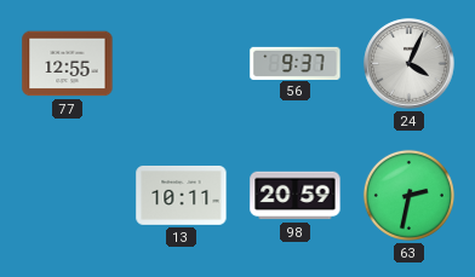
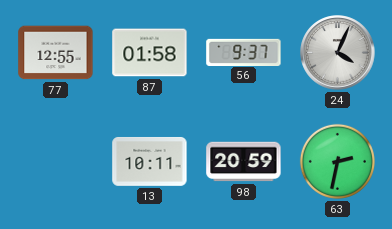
87: none -> 01:58 (150, 53)
